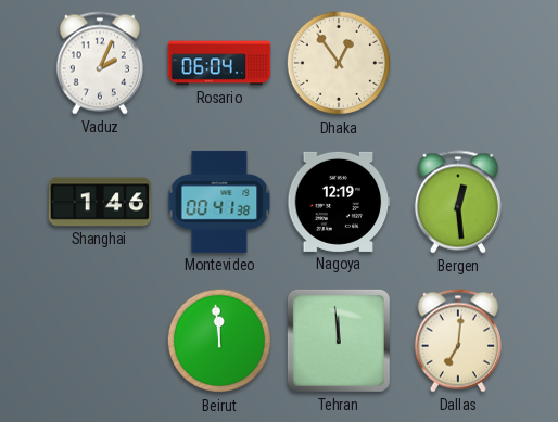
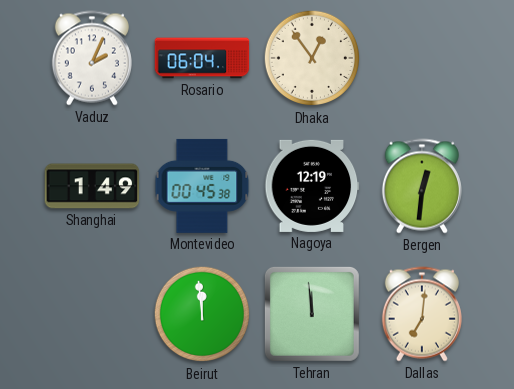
Shanghai: 1:46 -> 1:49 (92, 186)
Montevideo: 00:41 -> 00:45 (202, 186)
Bergen: 12:29 -> 12:31 (422, 186)
